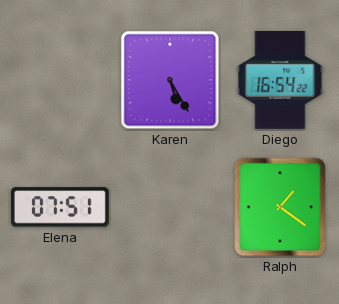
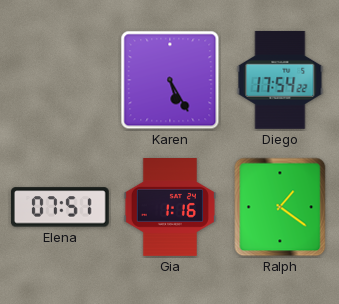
Diego: 16:54 -> 17:54 (280, 80)
Gia: none -> 1:16 (170, 208)
